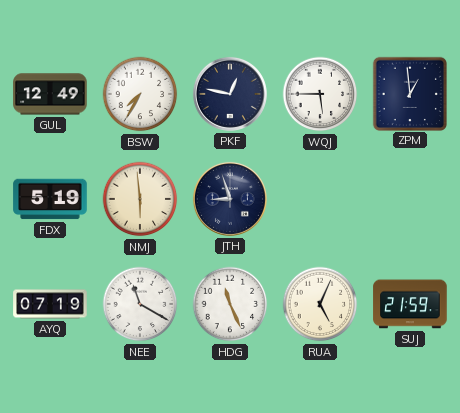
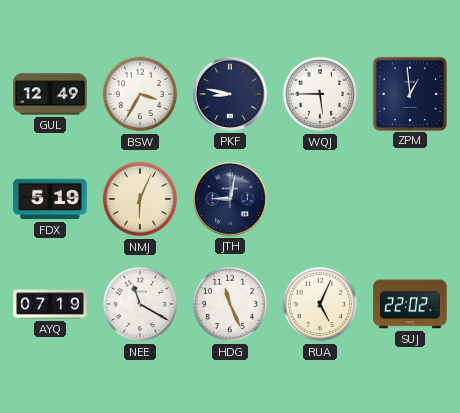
BSW: 7:35 -> 3:35 (140, 94)
PKF: 12:47 -> 8:47 (230, 94)
NMJ: 5:59 -> 6:04 (140, 199)
JTH: 8:57 -> 9:02 (230, 199)
SUJ: 21:59 -> 22:02 (410, 304)
